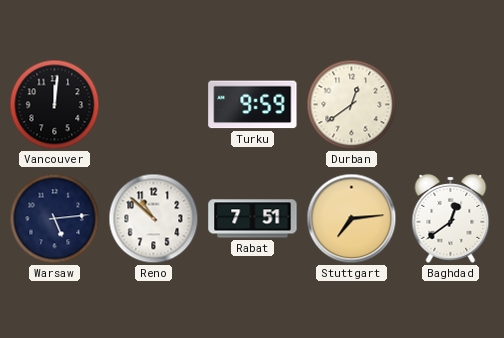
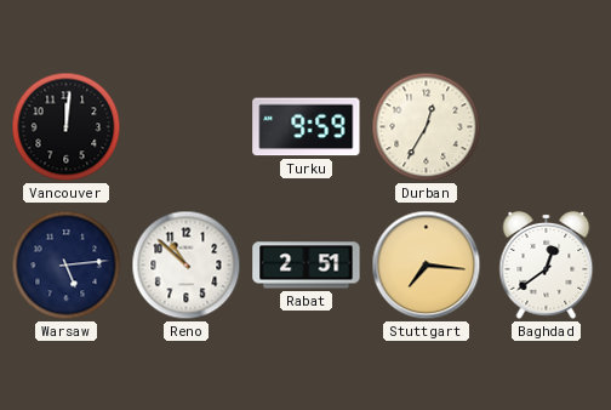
Durban: 12:39 -> 12:35 (427, 127)
Rabat: 7:51 -> 2:51 (307, 266)
Stuttgart: 7:14 -> 7:16 (427, 266)
